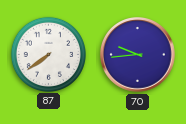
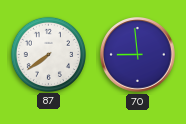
70: 9:44 -> 8:59 (138, 55)
